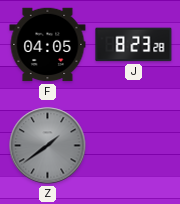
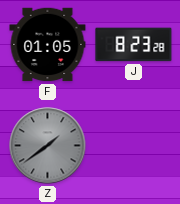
F: 04:05 -> 01:05 (48, 45)
